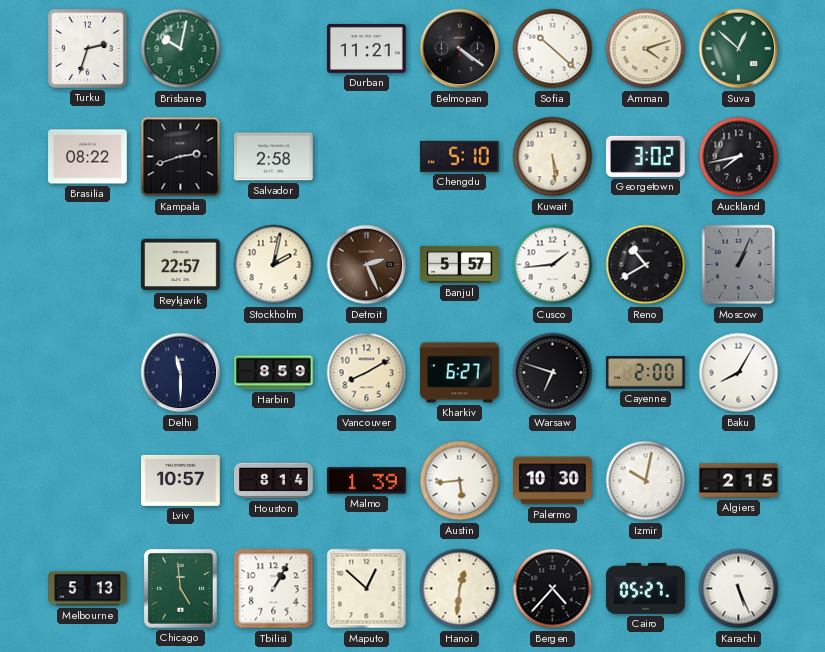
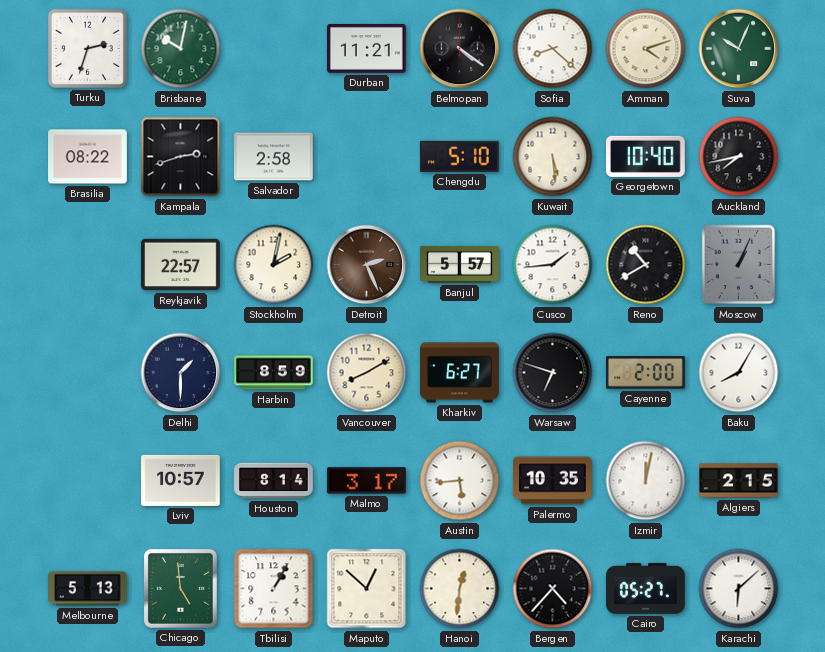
Sofia: 10:22 -> 8:22 (553, 49)
Suva: 12:52 -> 10:04 (739, 49)
Georgetown: 3:02 -> 10:40 (646, 156)
Delhi: 11:30 -> 1:30 (181, 373)
Malmo: 1:39 -> 3:17 (367, 481)
Palermo: 10:30 -> 10:35 (553, 481)
Izmir: 10:02 -> 12:02 (646, 481)
Karachi: 5:26 -> 6:08 (739, 589)
